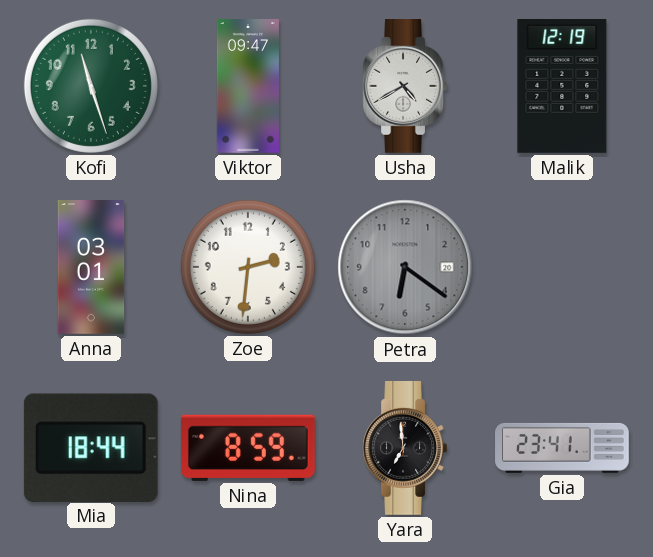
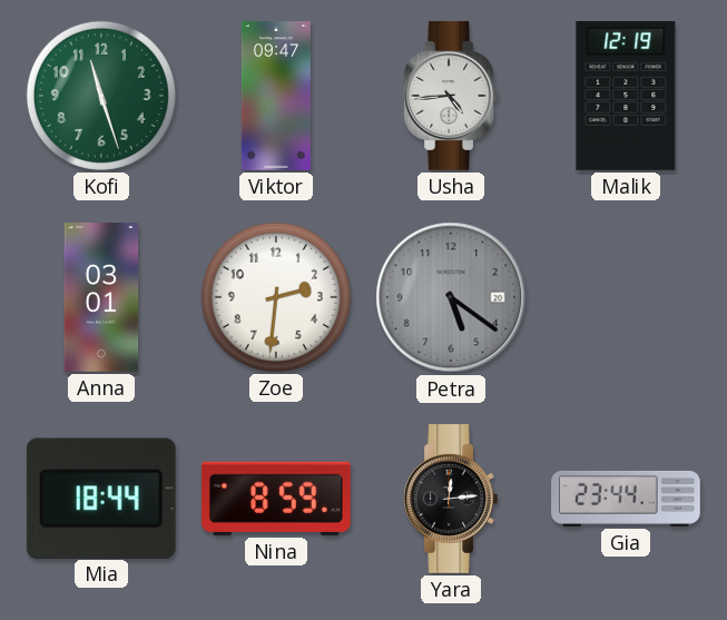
Usha: 4:40 -> 4:44 (451, 97)
Petra: 6:21 -> 5:21 (451, 297)
Yara: 6:59 -> 12:14 (451, 500)
Gia: 23:41 -> 23:44 (626, 499)
